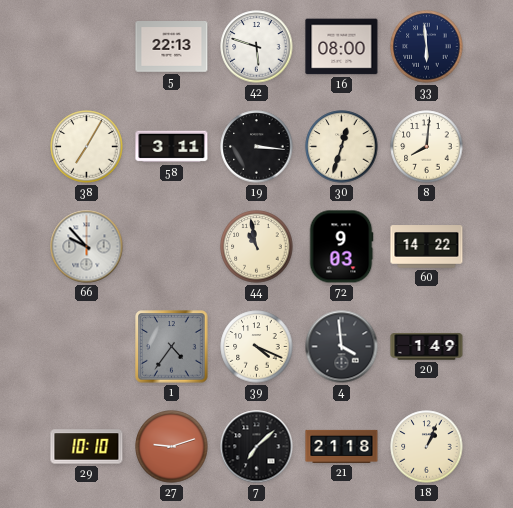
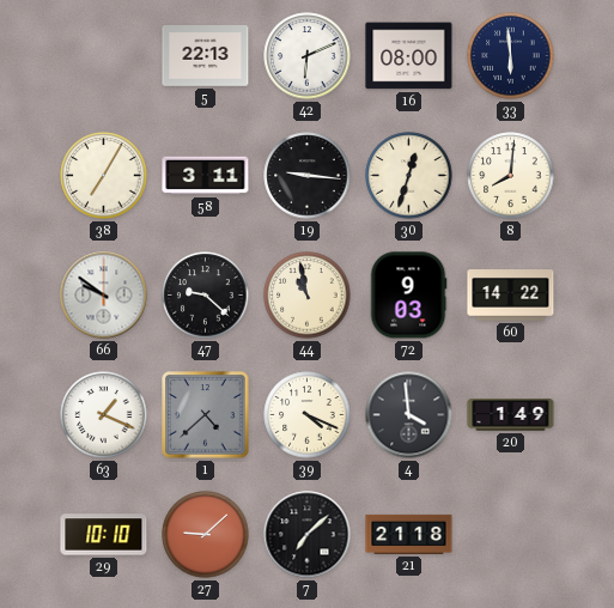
42: 5:48 -> 6:11 (308, 56)
19: 3:16 -> 9:16 (308, 176)
66: 9:53 -> 9:51 (104, 296)
47: none -> 9:22 (206, 296)
63: none -> 1:19 (104, 415)
1: 4:36 -> 4:38 (206, 415)
27: 9:12 -> 9:08 (206, 535)
18: 1:04 -> none (427, 447)
